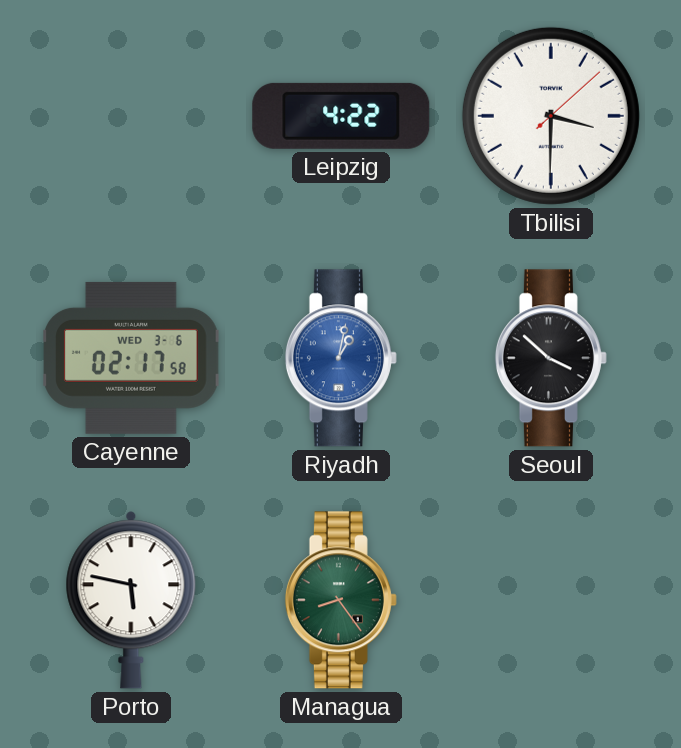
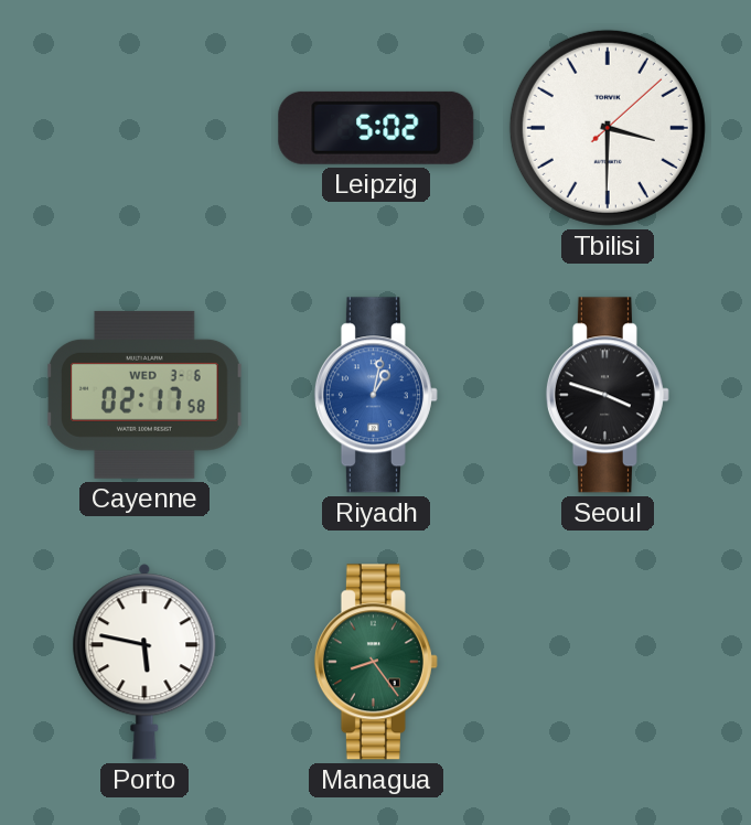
Leipzig: 4:22 -> 5:02 (376, 128)
Seoul: 3:52 -> 3:48 (608, 395)
